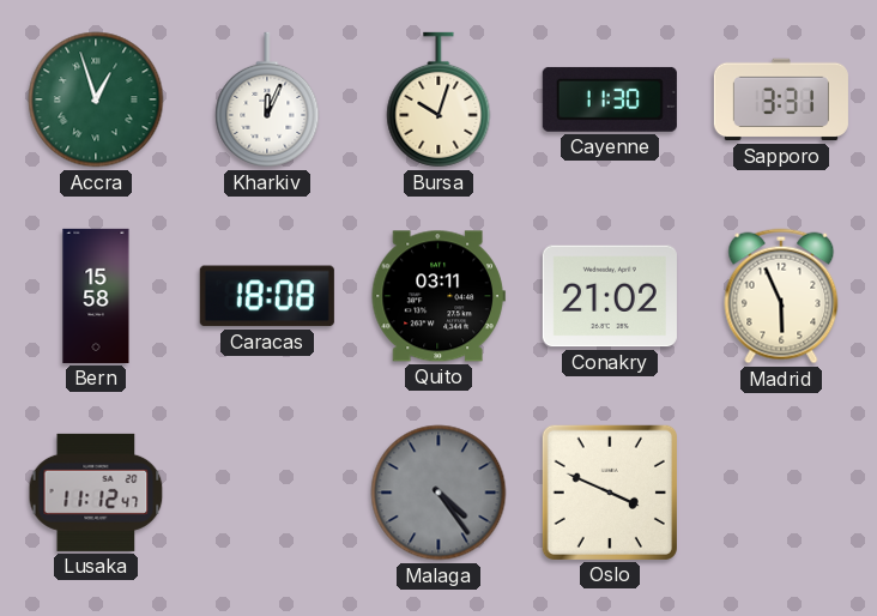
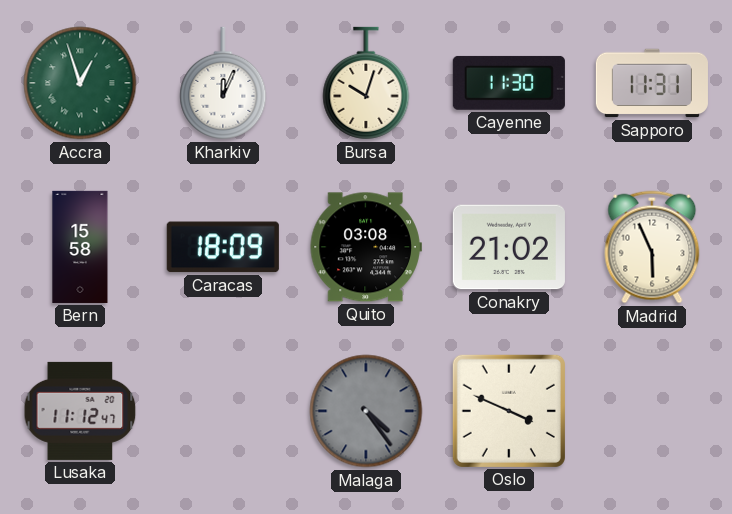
Sapporo: 3:31 -> 11:31 (652, 83)
Caracas: 18:08 -> 18:09 (223, 247)
Quito: 03:11 -> 03:08 (366, 247)
